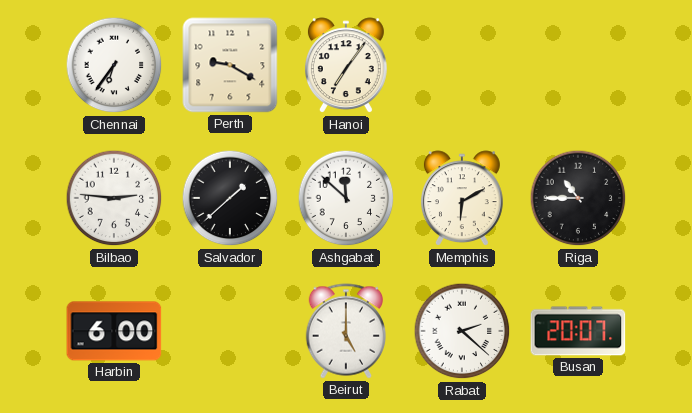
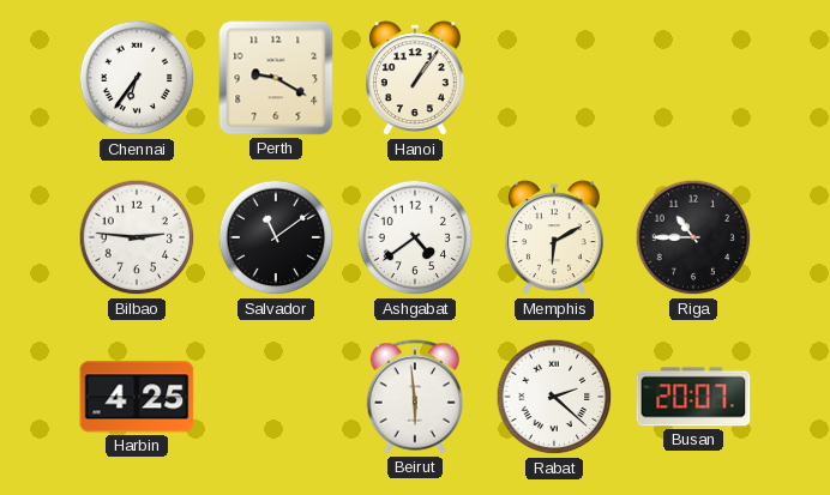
Hanoi: 7:06 -> 1:06 (415, 79)
Salvador: 1:38 -> 11:09 (276, 237)
Ashgabat: 11:52 -> 4:39 (415, 237)
Harbin: 6:00 -> 4:25 (137, 397)
Beirut: 5:00 -> 5:59 (414, 397)
